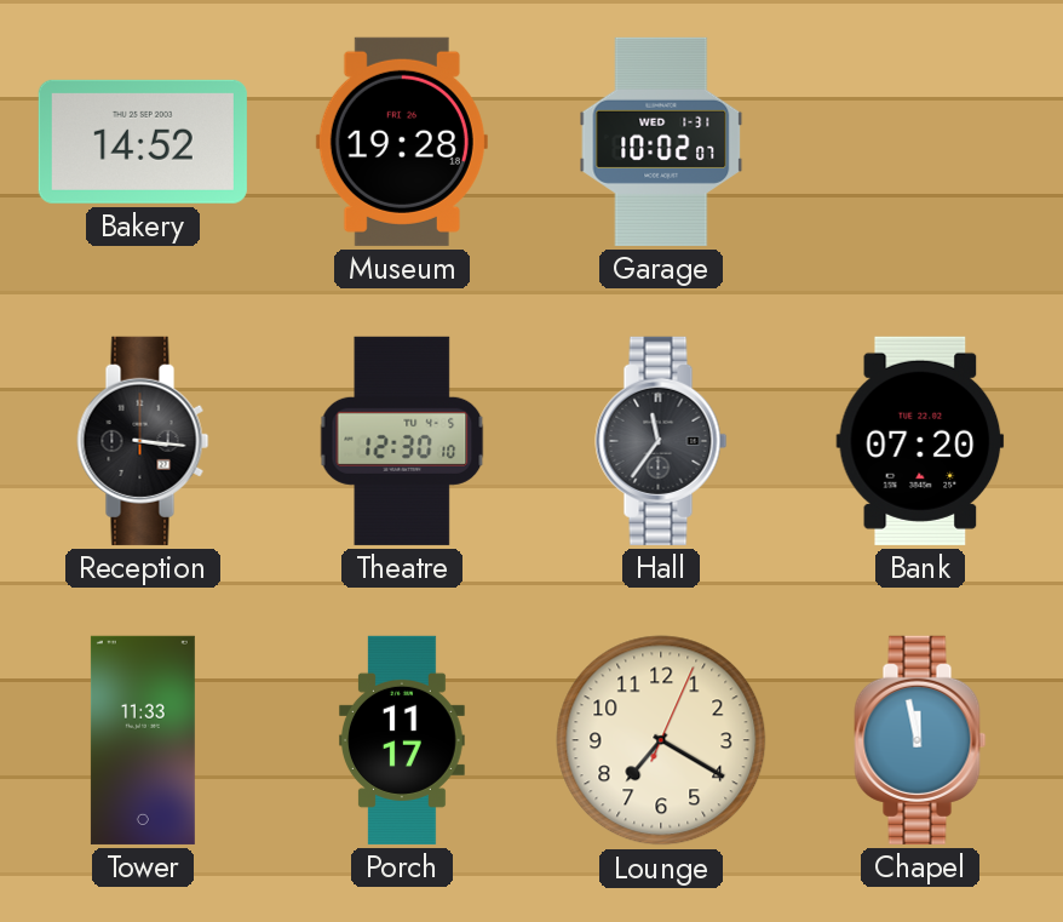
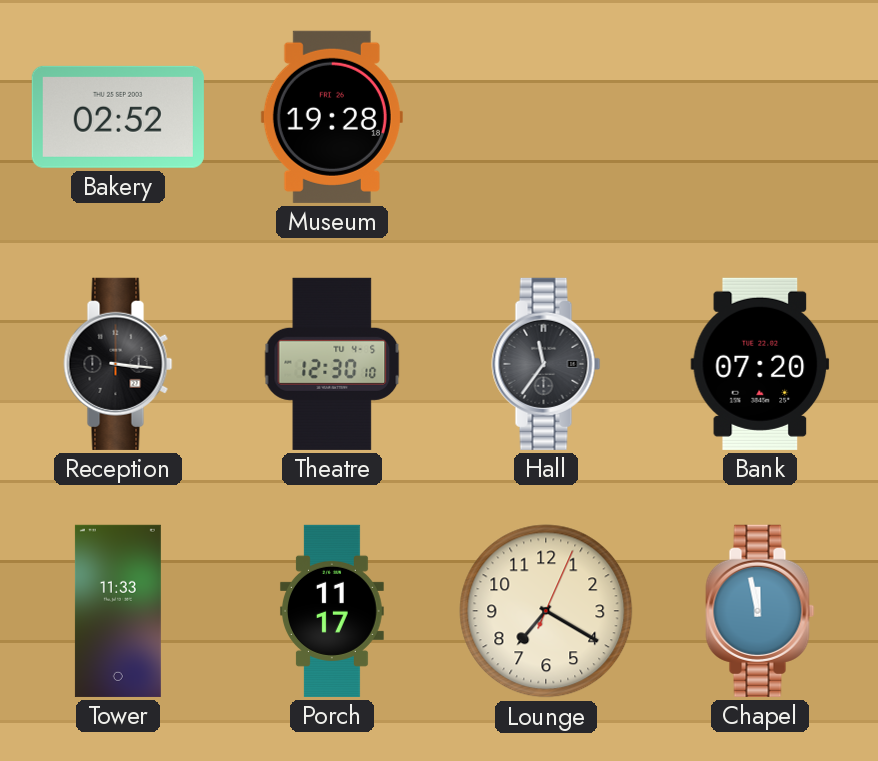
Bakery: 14:52 -> 02:52 (118, 117)
Garage: 10:02 -> none (661, 142)
